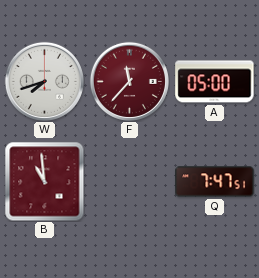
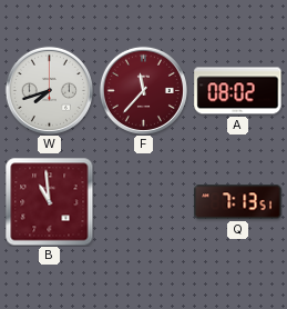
A: 05:00 -> 08:02 (238, 91)
Q: 7:47 -> 7:13 (238, 202)
